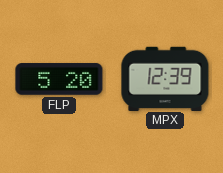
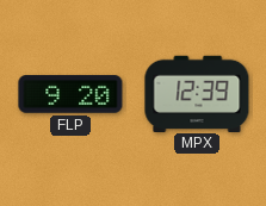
FLP: 5:20 -> 9:20 (70, 94)
